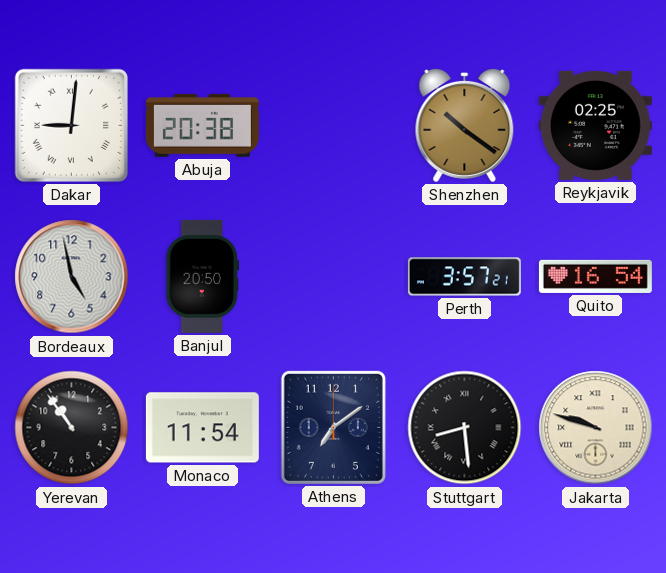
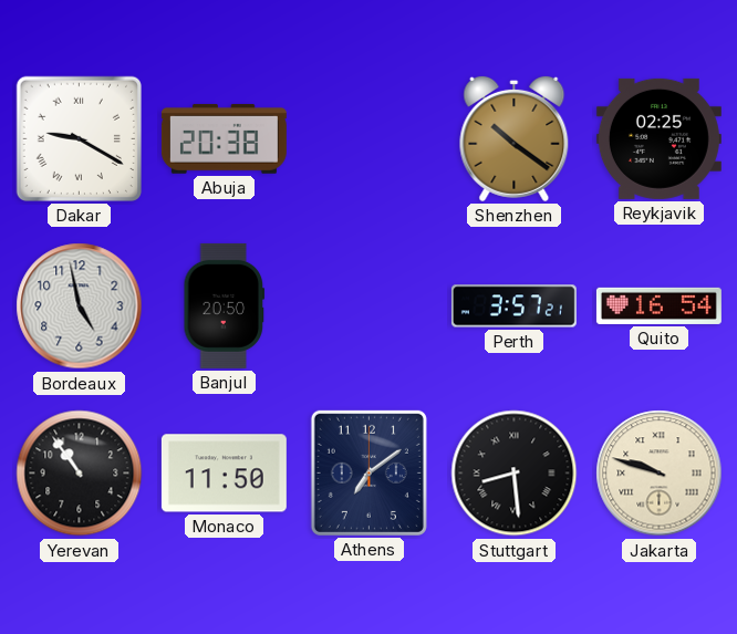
Dakar: 9:01 -> 9:20 (79, 138)
Monaco: 11:54 -> 11:50 (224, 474)
